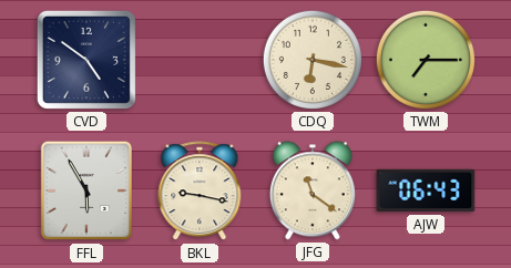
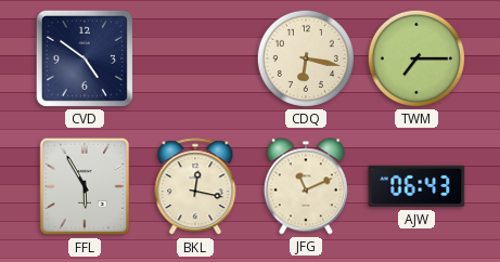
BKL: 9:17 -> 12:17 (195, 187)
JFG: 11:21 -> 11:11 (306, 186)
